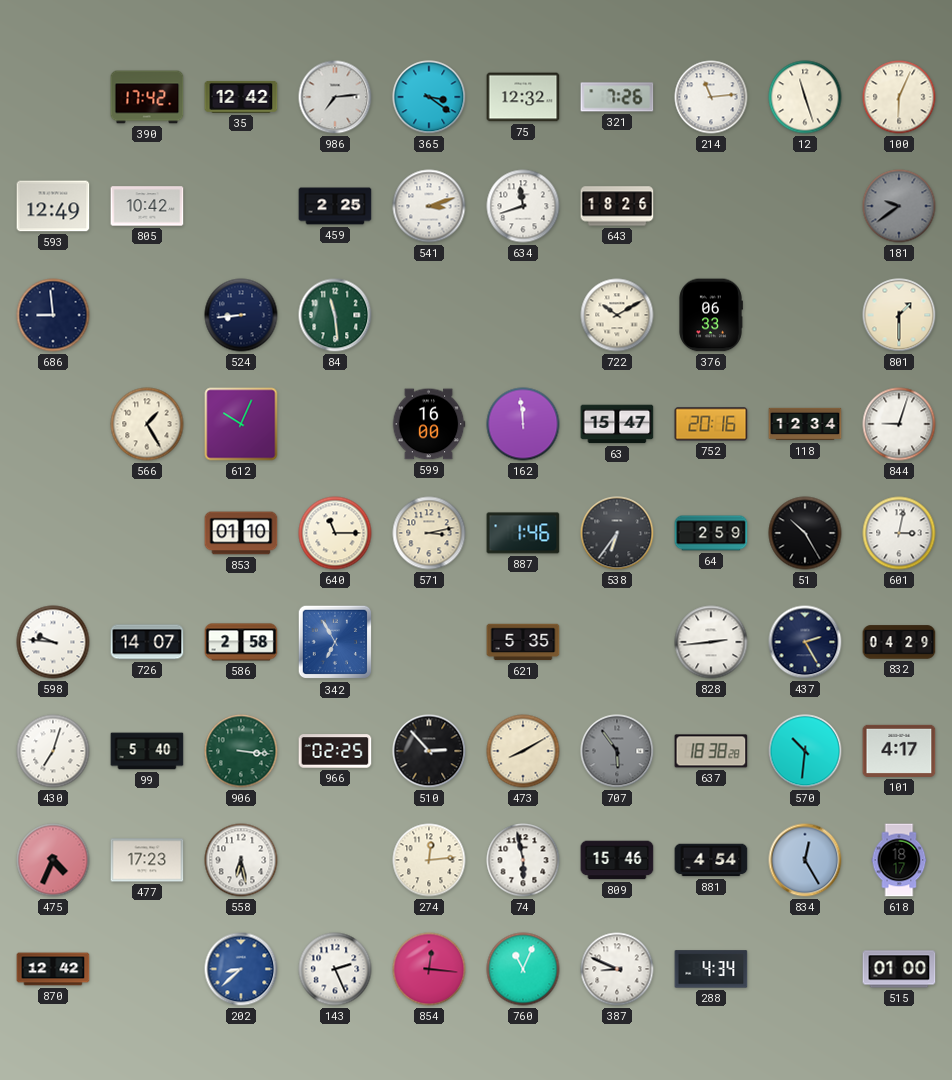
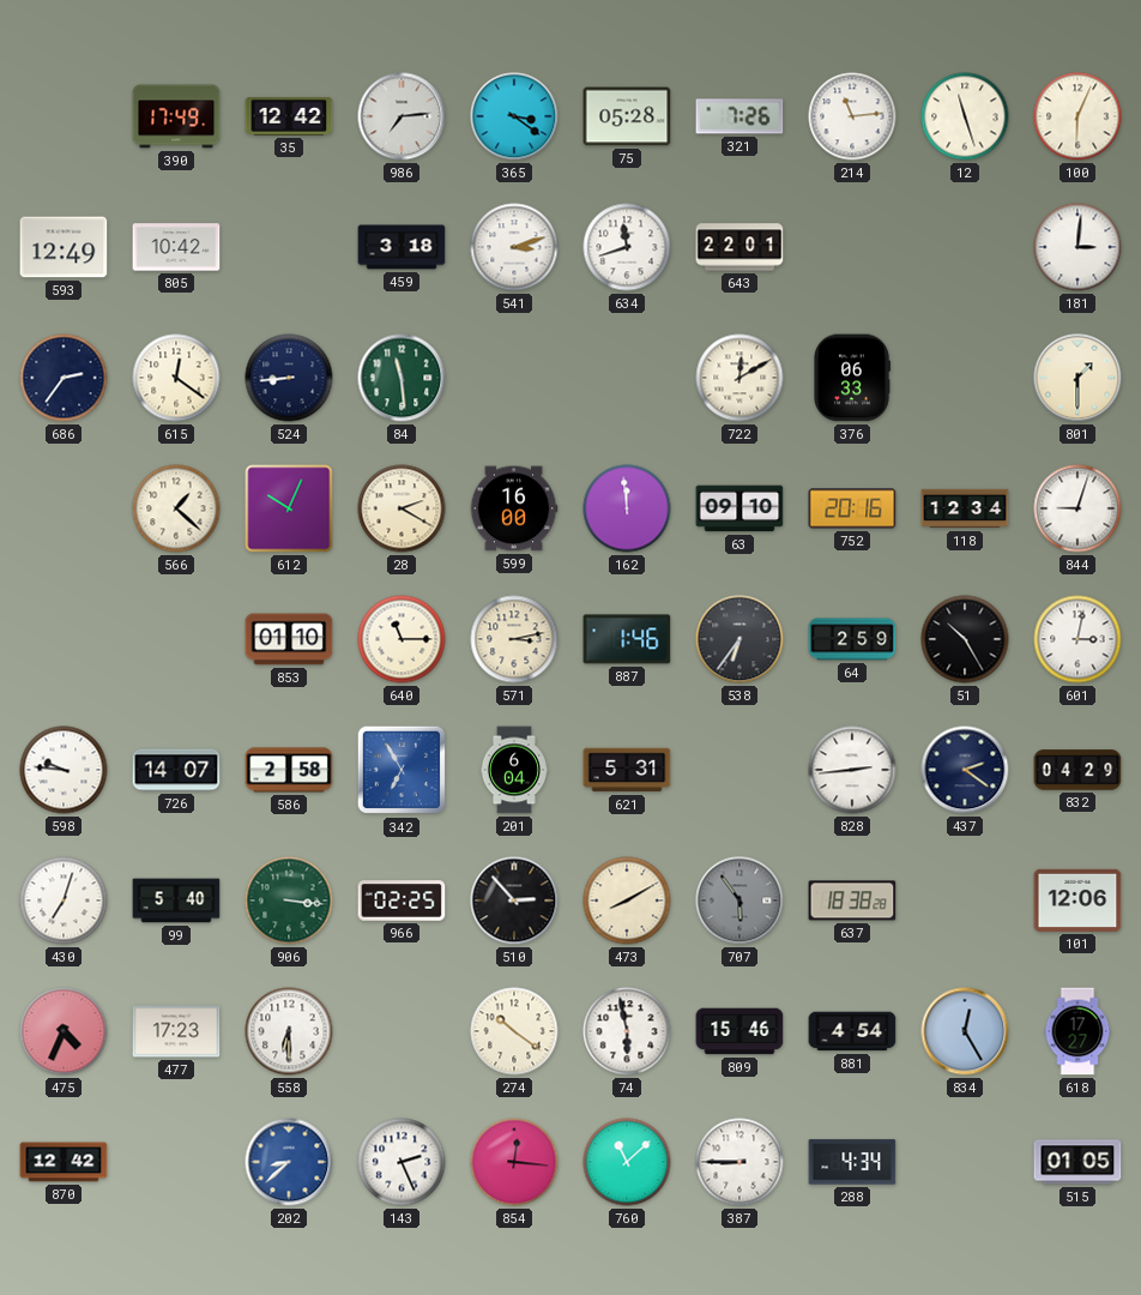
390: 17:42 -> 17:49 (176, 116)
75: 12:32 -> 05:28 (627, 116)
459: 2:25 -> 3:18 (402, 247)
643: 18:26 -> 22:01 (739, 247)
181: 9:39 -> 3:01 (1077, 247)
181 dial: grey -> white (1077, 247)
686: 8:59 -> 2:36 (64, 378)
615: none -> 12:21 (176, 378)
722: 10:10 -> 12:10 (739, 378)
566: 1:25 -> 1:22 (176, 508)
28: none -> 2:20 (402, 508)
63: 15:47 -> 09:10 (739, 508)
201: none -> 6:04 (514, 770)
621: 5:35 -> 5:31 (627, 770)
437: 2:25 -> 2:21 (965, 770)
570: 10:31 -> none (805, 751)
101: 4:17 -> 12:06 (1077, 901)
558: 6:28 -> 6:30 (289, 1031)
274: 12:14 -> 10:21 (514, 1031)
618: 18:17 -> 17:27 (1077, 1031)
760: 11:04 -> 11:08 (627, 1162)
387: 8:49 -> 8:45 (739, 1162)
515: 01:00 -> 01:05 (1077, 1162)
